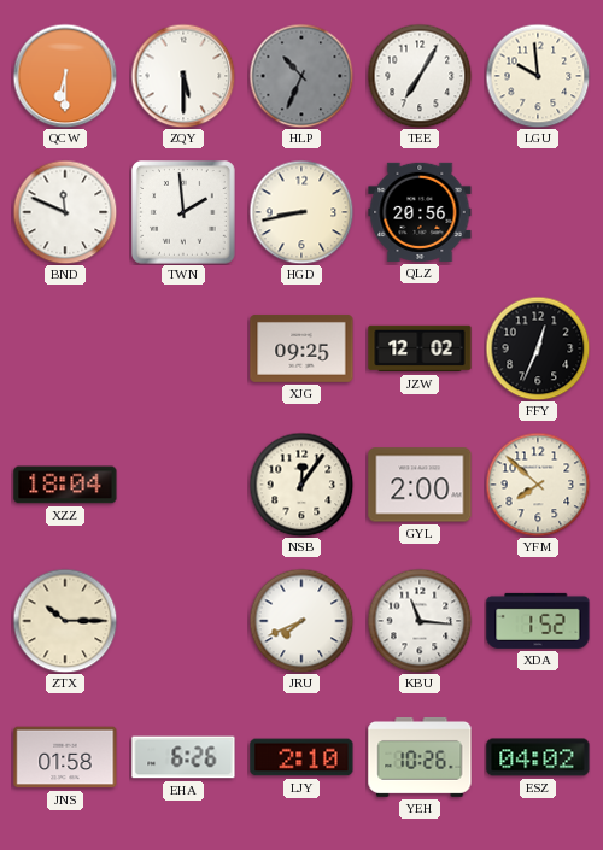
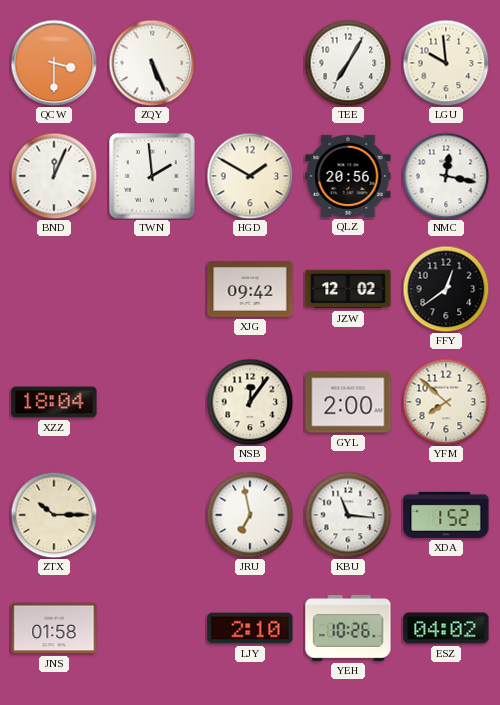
QCW: 6:30 -> 3:30 (54, 63)
ZQY: 5:30 -> 5:26 (152, 63)
HLP: 10:34 -> none (301, 76)
BND: 11:49 -> 12:04 (54, 176)
HGD: 8:43 -> 1:50 (250, 176)
NMC: none -> 12:17 (446, 176)
XJG: 09:25 -> 09:42 (250, 289)
FFY: 12:34 -> 12:39 (446, 289)
JRU: 7:41 -> 6:58 (250, 515)
EHA: 6:26 -> none (183, 757)
